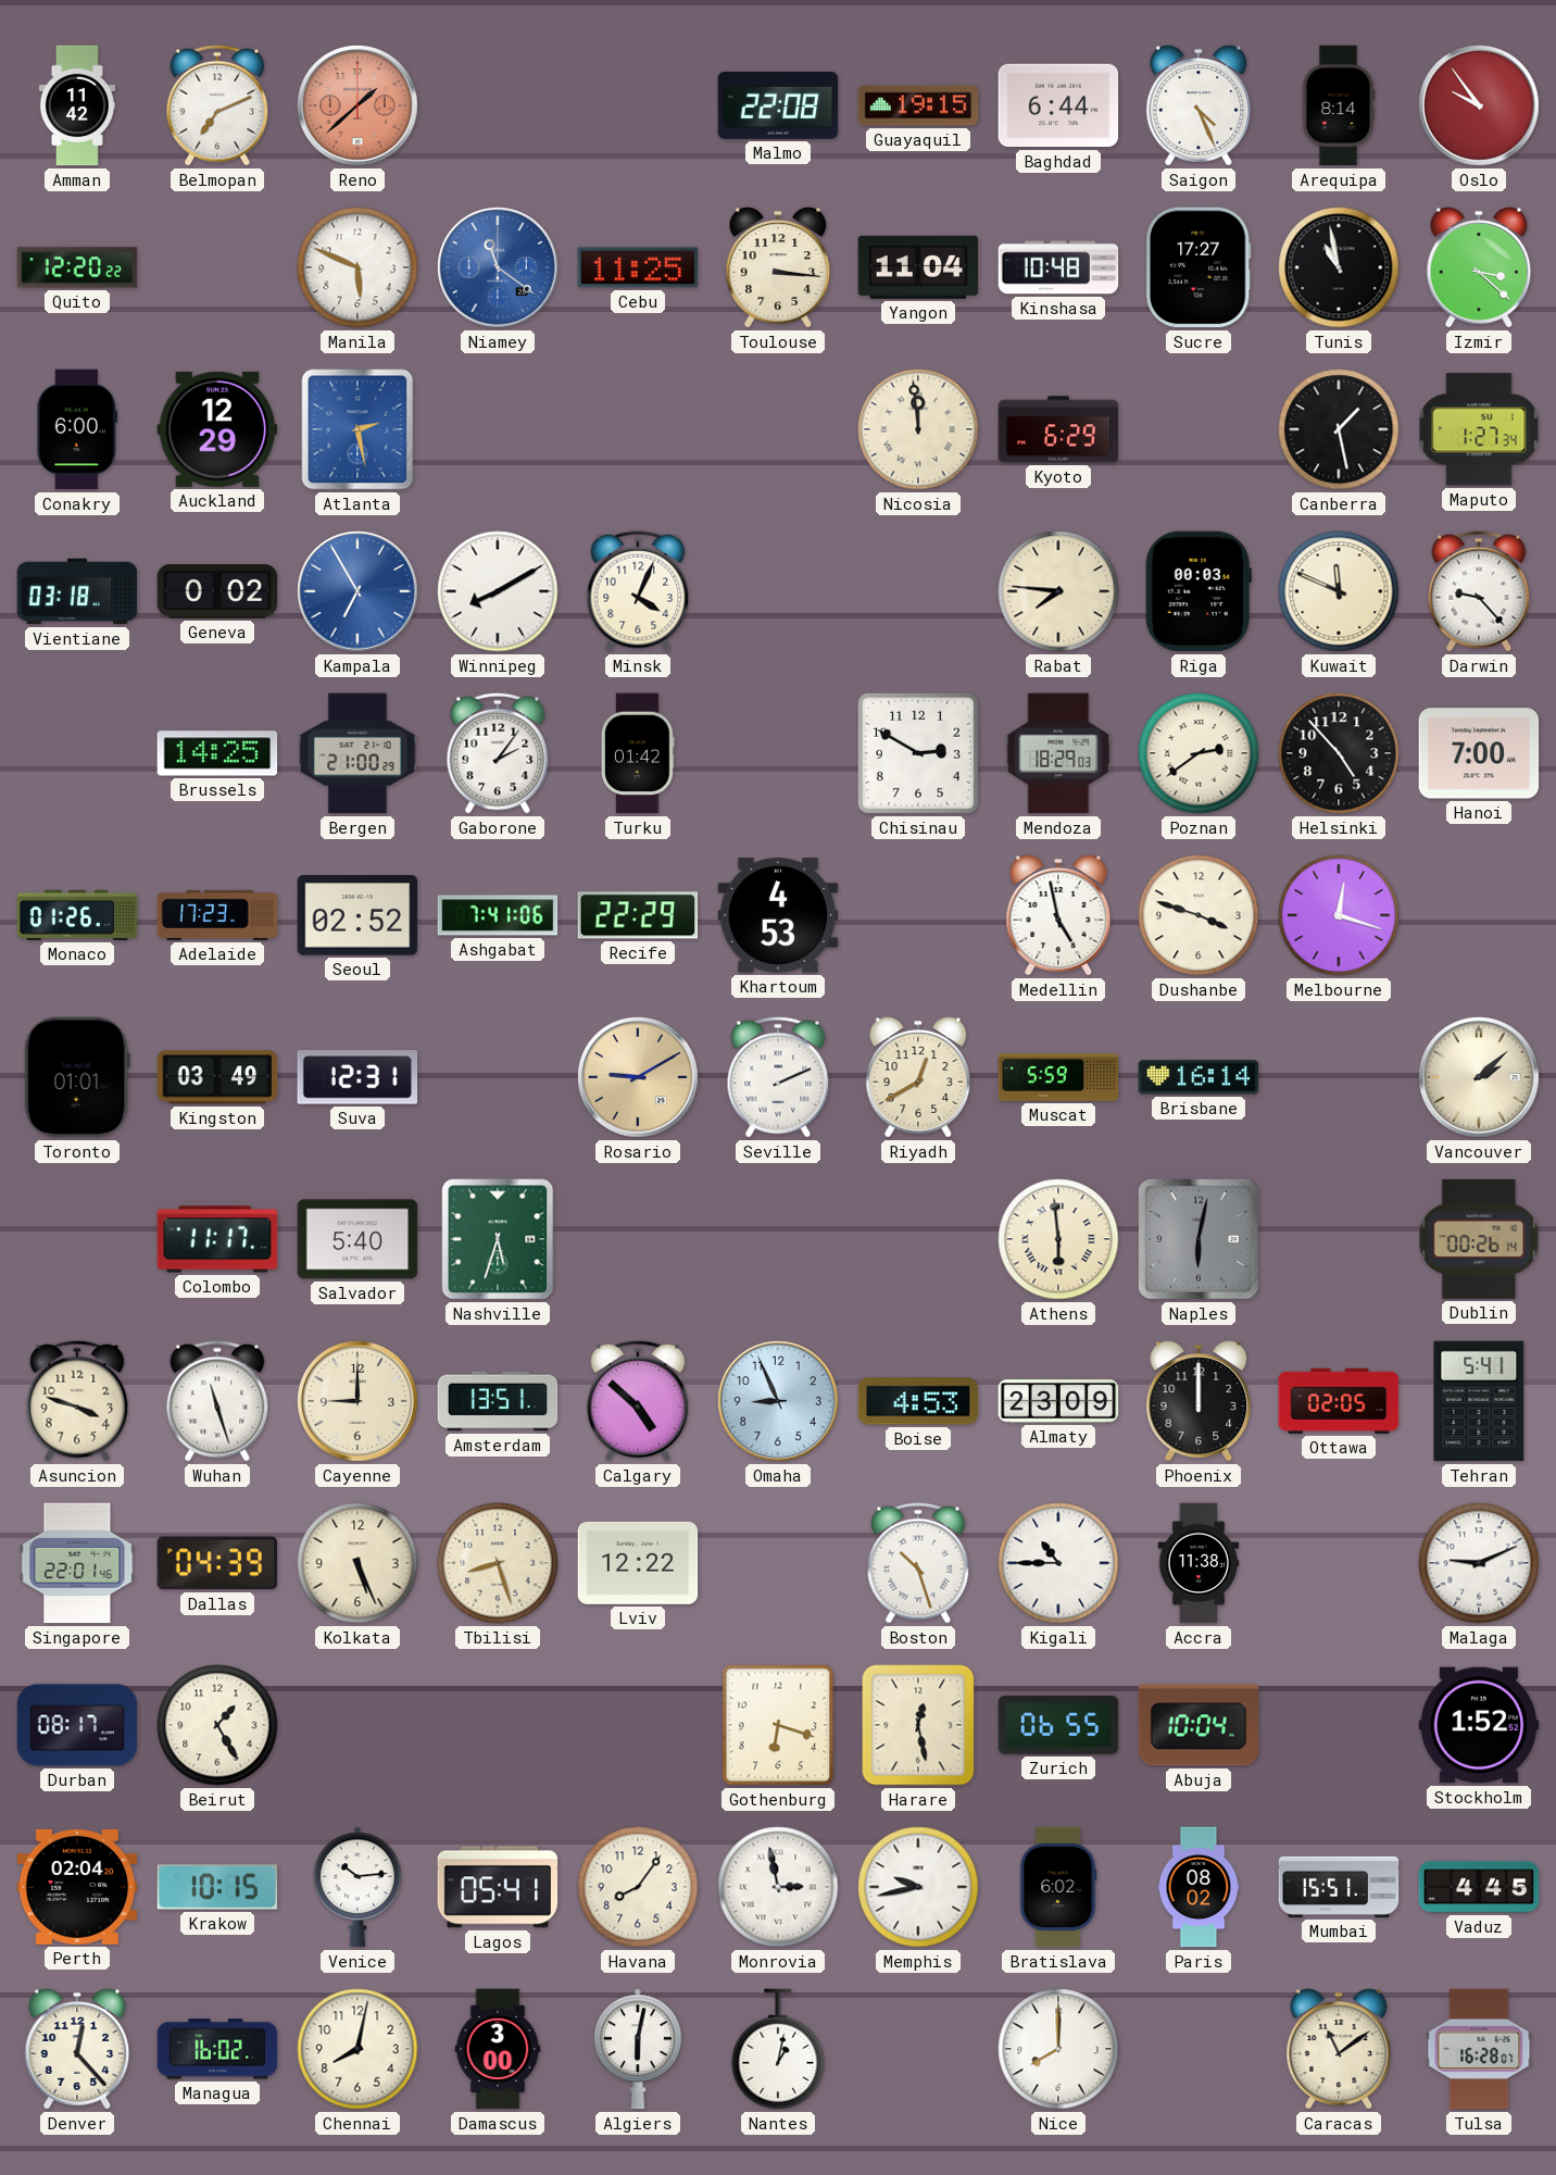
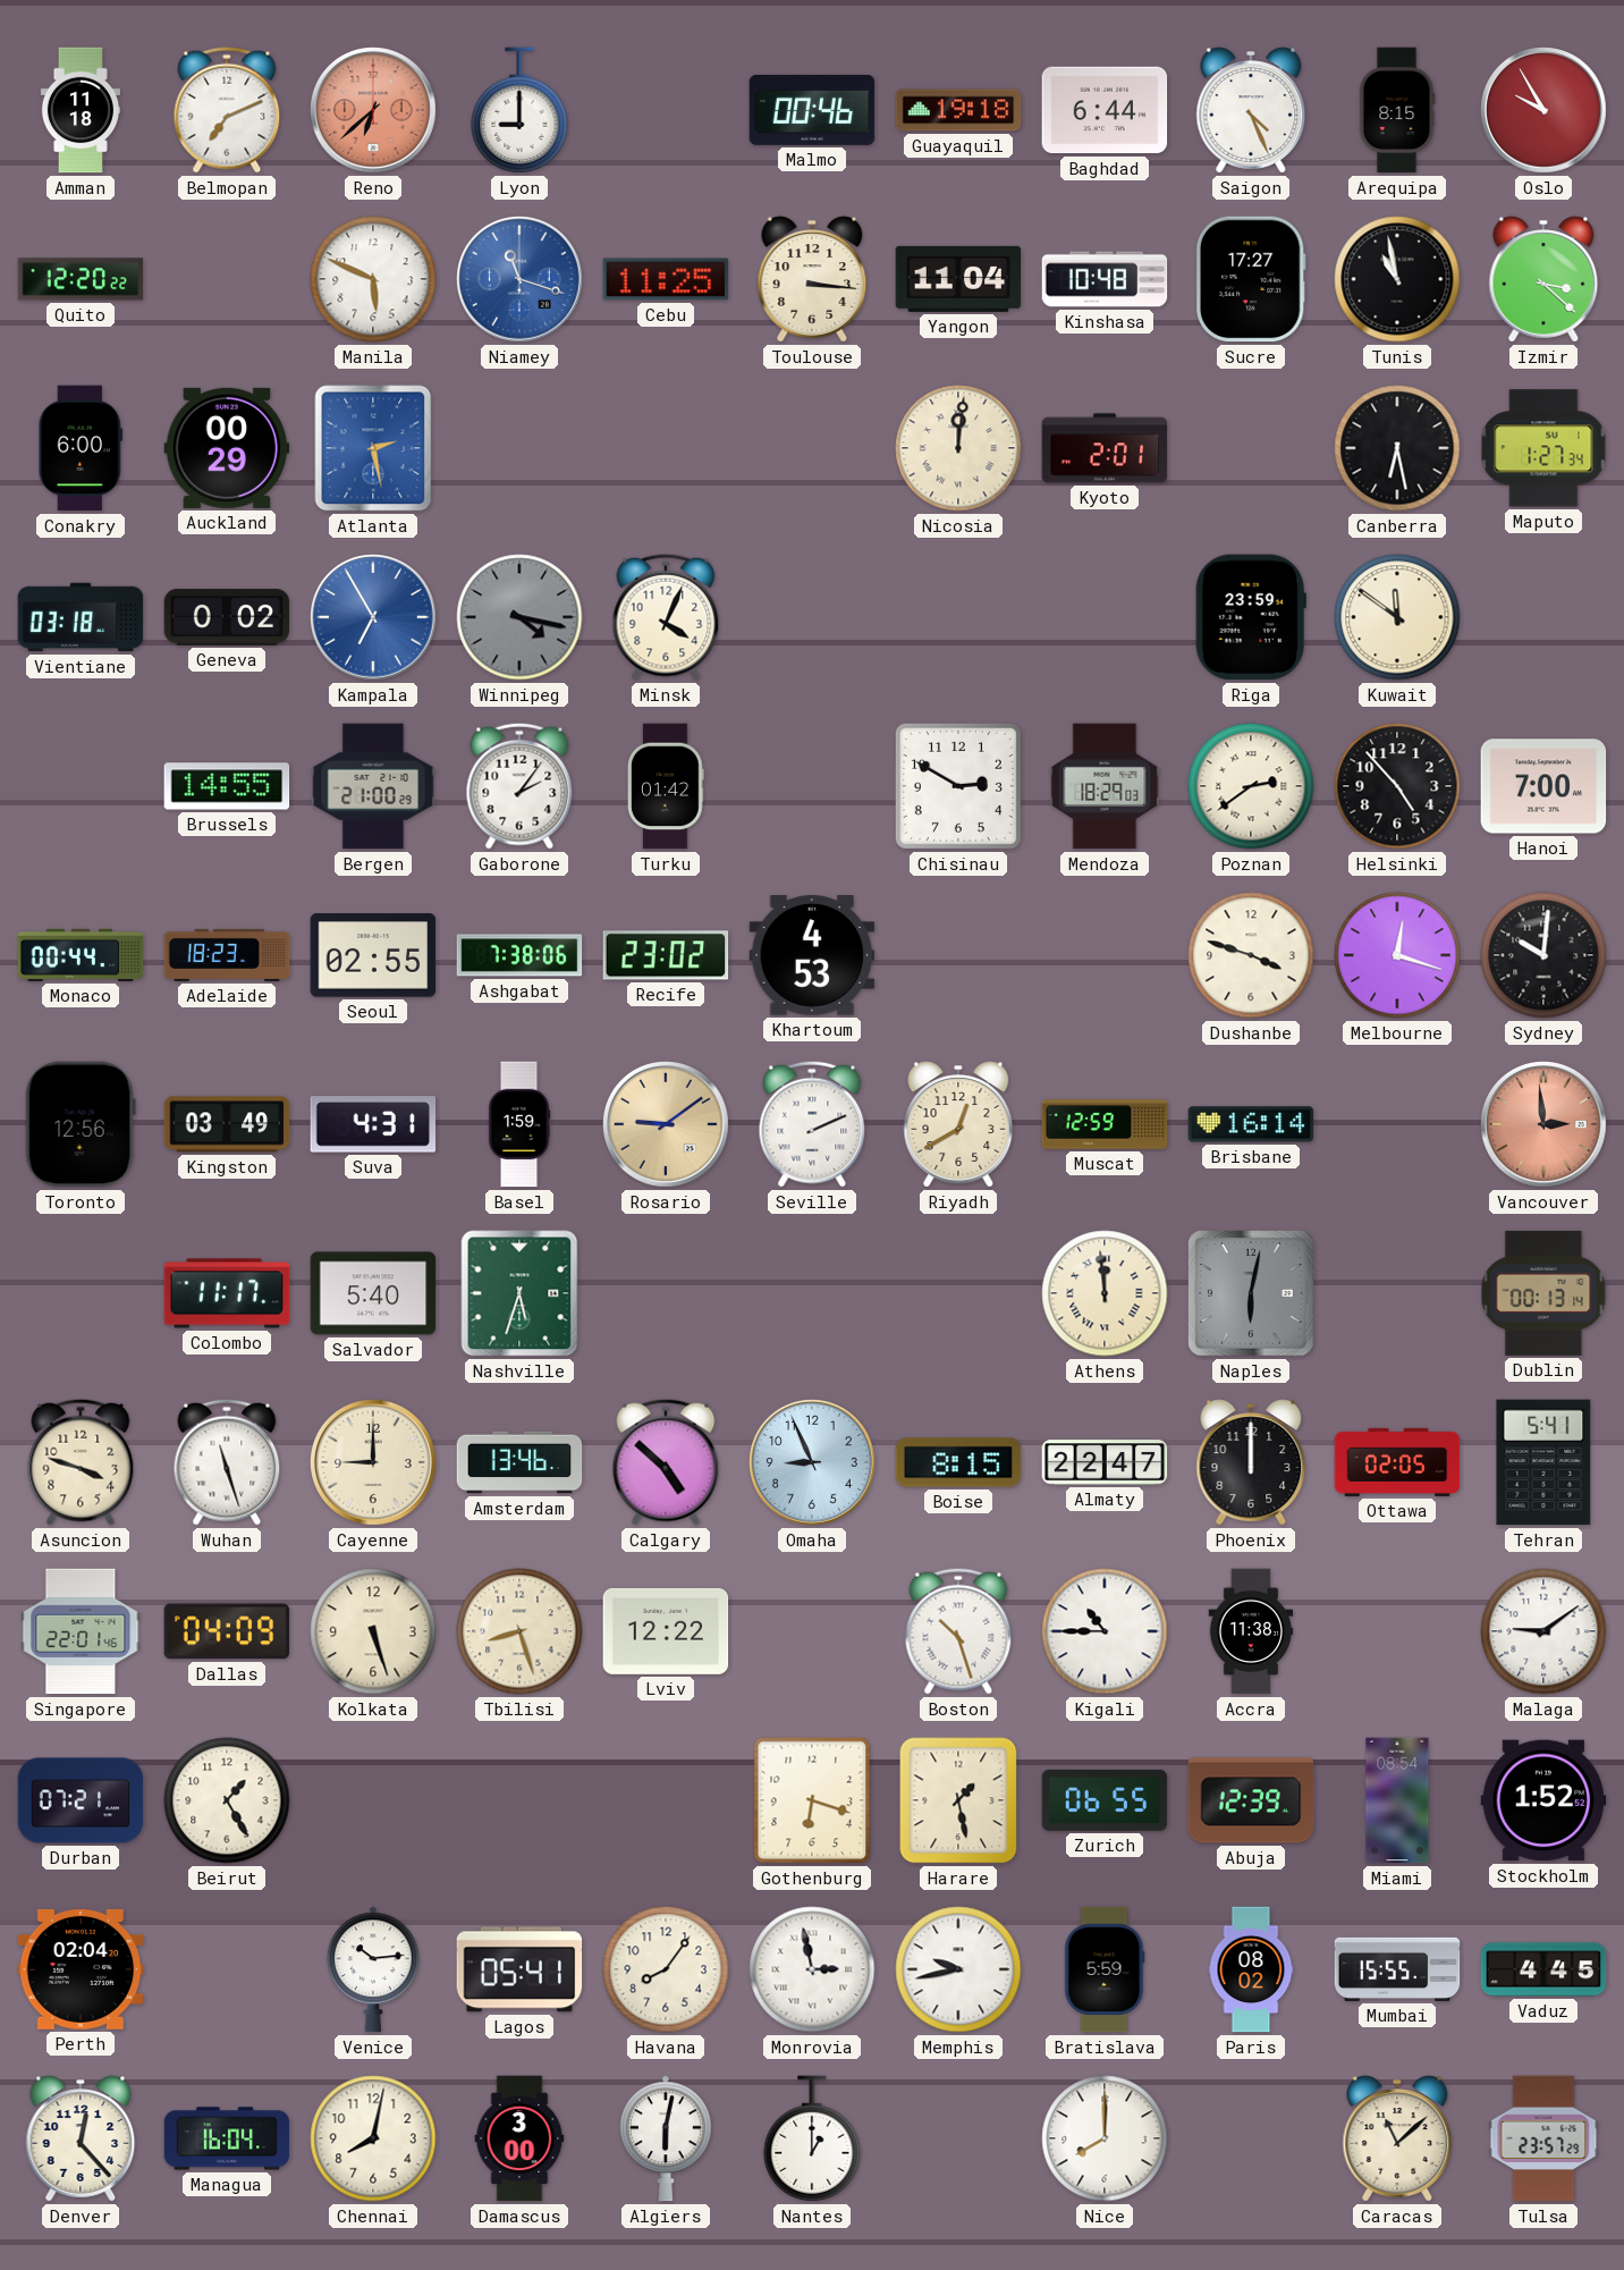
Amman: 11:42 -> 11:18 (81, 110)
Reno: 1:38 -> 6:38 (374, 111)
Lyon: none -> 9:00 (519, 110)
Malmo: 22:08 -> 00:46 (812, 110)
Guayaquil: 19:15 -> 19:18 (958, 110)
Arequipa: 8:14 -> 8:15 (1397, 110)
Oslo: 9:54 -> 9:55 (1545, 111)
Niamey: 11:21 -> 11:18 (521, 280)
Auckland: 12:29 -> 00:29 (227, 448)
Nicosia: 11:59 -> 12:01 (958, 448)
Kyoto: 6:29 -> 2:01 (1105, 448)
Canberra: 1:28 -> 6:28 (1397, 448)
Winnipeg: 8:10 -> 4:17 (519, 617)
Winnipeg dial: white -> grey (519, 617)
Rabat: 7:46 -> none (1058, 591)
Riga: 00:03 -> 23:59 (1251, 617)
Kuwait: 11:49 -> 11:51 (1397, 617)
Darwin: 9:23 -> none (1479, 591)
Brussels: 14:25 -> 14:55 (227, 786)
Monaco: 01:26 -> 00:44 (81, 955)
Adelaide: 17:23 -> 18:23 (227, 955)
Seoul: 02:52 -> 02:55 (373, 955)
Ashgabat: 7:41 -> 7:38 (519, 955)
Recife: 22:29 -> 23:02 (666, 955)
Medellin: 4:58 -> none (1058, 915)
Sydney: none -> 10:01 (1543, 955)
Toronto: 01:01 -> 12:56 (81, 1124)
Suva: 12:31 -> 4:31 (373, 1124)
Basel: none -> 1:59 (519, 1124)
Rosario: 9:10 -> 9:09 (667, 1125)
Muscat: 5:59 -> 12:59 (1105, 1124)
Vancouver: 2:08 -> 2:59 (1545, 1125)
Vancouver dial: cream -> salmon (1545, 1125)
Athens: 5:59 -> 11:59 (1105, 1293)
Dublin: 00:26 -> 00:13 (1543, 1293)
Amsterdam: 13:51 -> 13:46 (519, 1462)
Boise: 4:53 -> 8:15 (958, 1462)
Almaty: 23:09 -> 22:47 (1105, 1462)
Dallas: 04:39 -> 04:09 (227, 1631)
Kolkata: 5:26 -> 5:27 (373, 1631)
Malaga: 9:11 -> 9:09 (1543, 1631)
Durban: 08:17 -> 07:21 (81, 1800)
Harare: 12:28 -> 1:28 (958, 1800)
Abuja: 10:04 -> 12:39 (1251, 1800)
Miami: none -> 08:54 (1397, 1800)
Krakow: 10:15 -> none (217, 1887)
Bratislava: 6:02 -> 5:59 (1105, 1969)
Mumbai: 15:51 -> 15:55 (1397, 1969)
Managua: 16:02 -> 16:04 (227, 2138)
Nantes: 1:02 -> 1:00 (812, 2138)
Caracas: 11:09 -> 11:08 (1397, 2138)
Tulsa: 16:28 -> 23:57 (1543, 2138)
